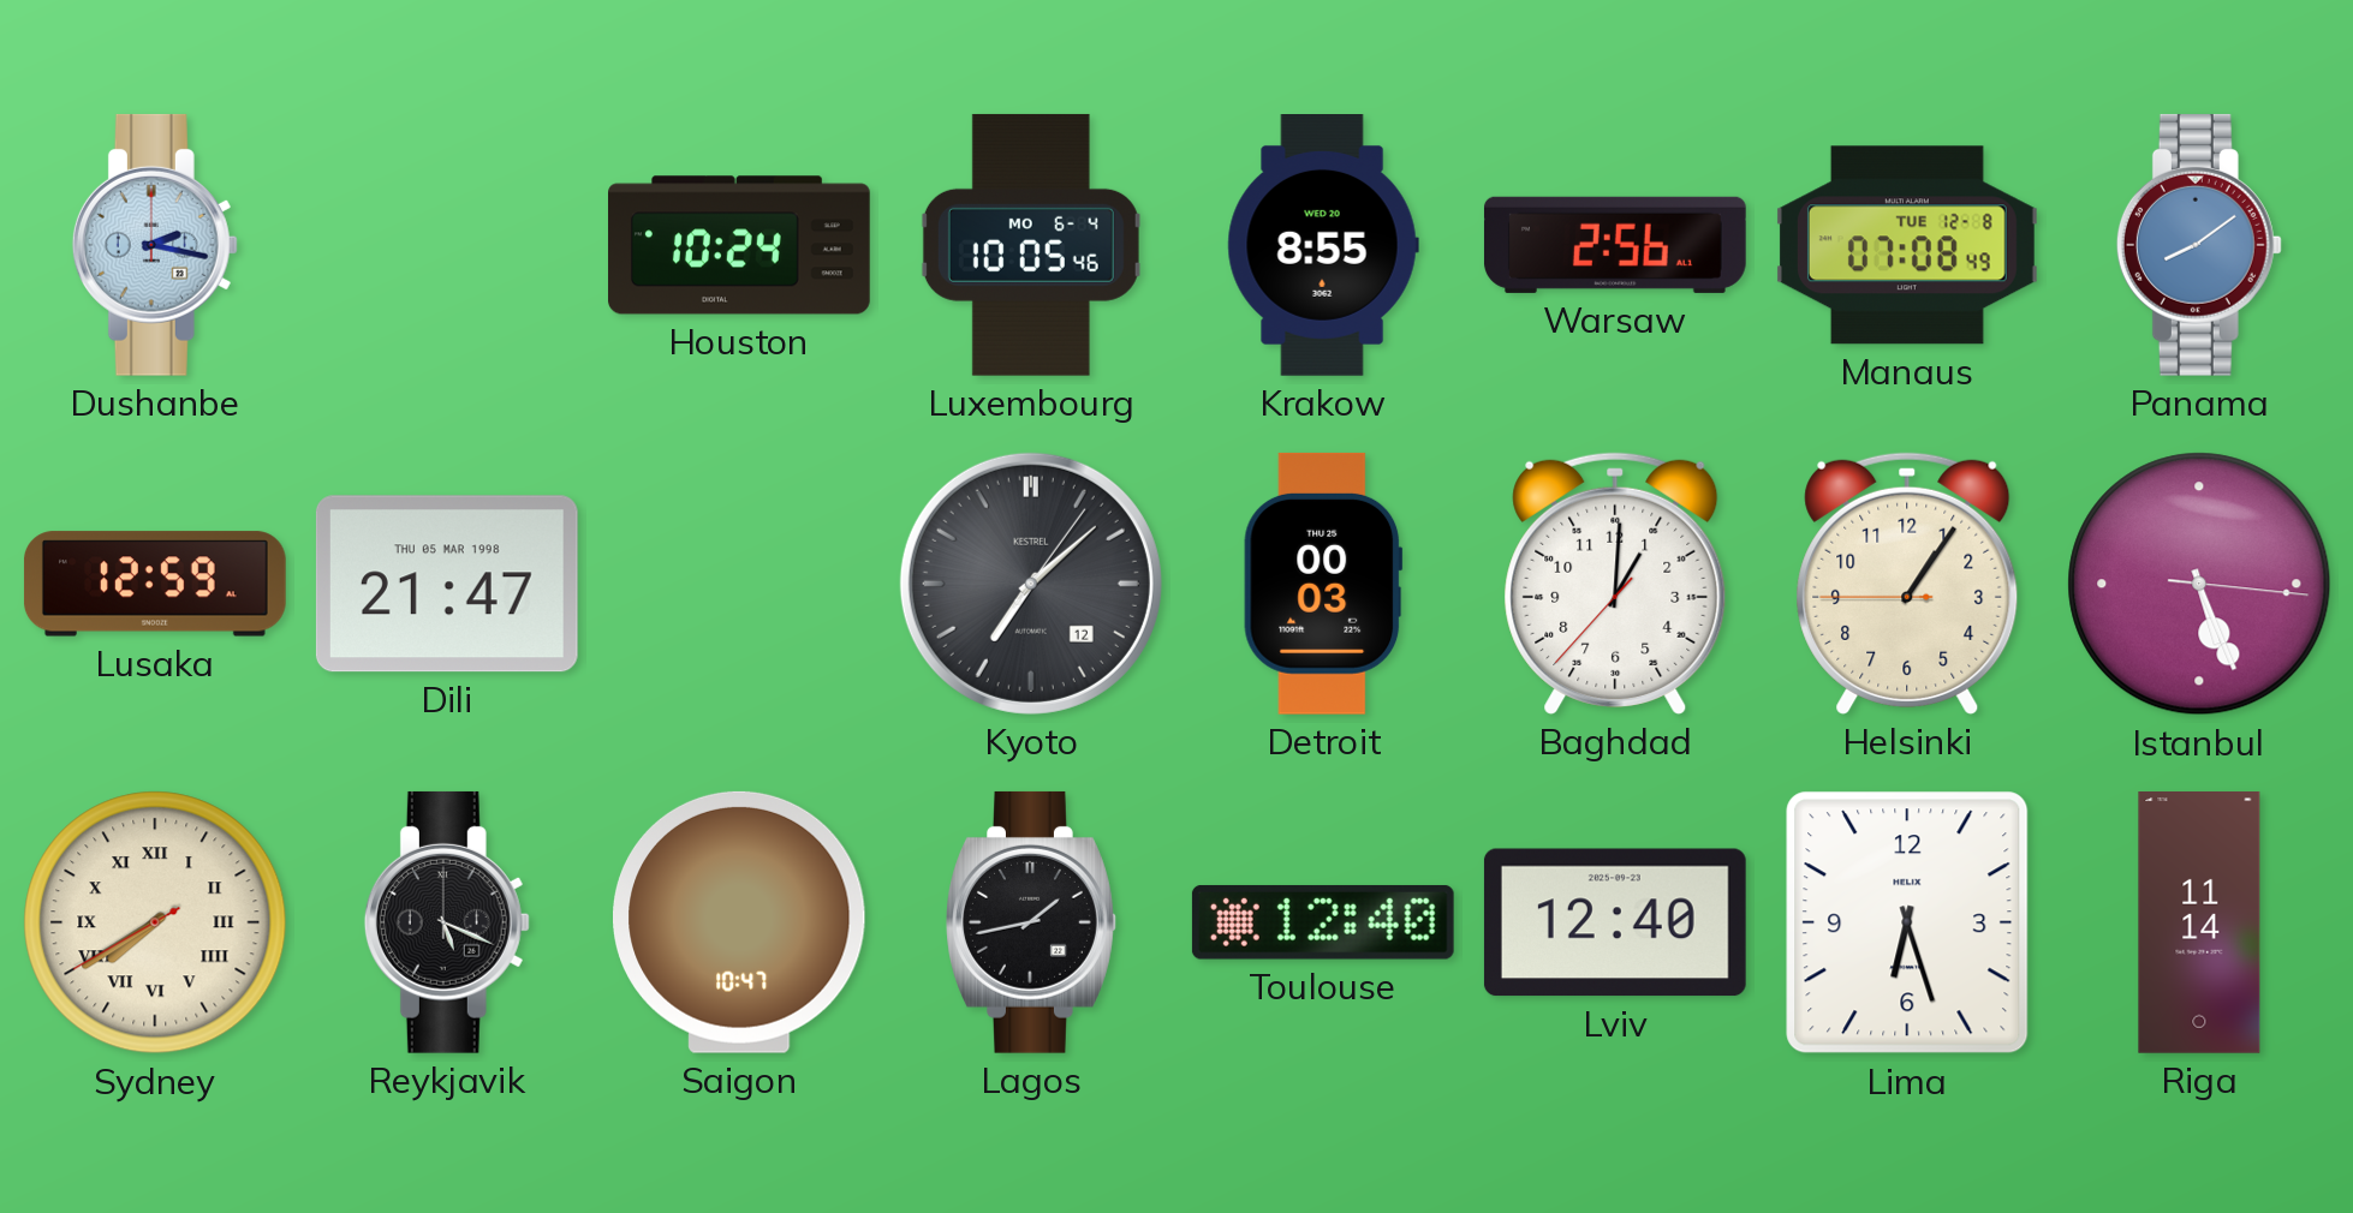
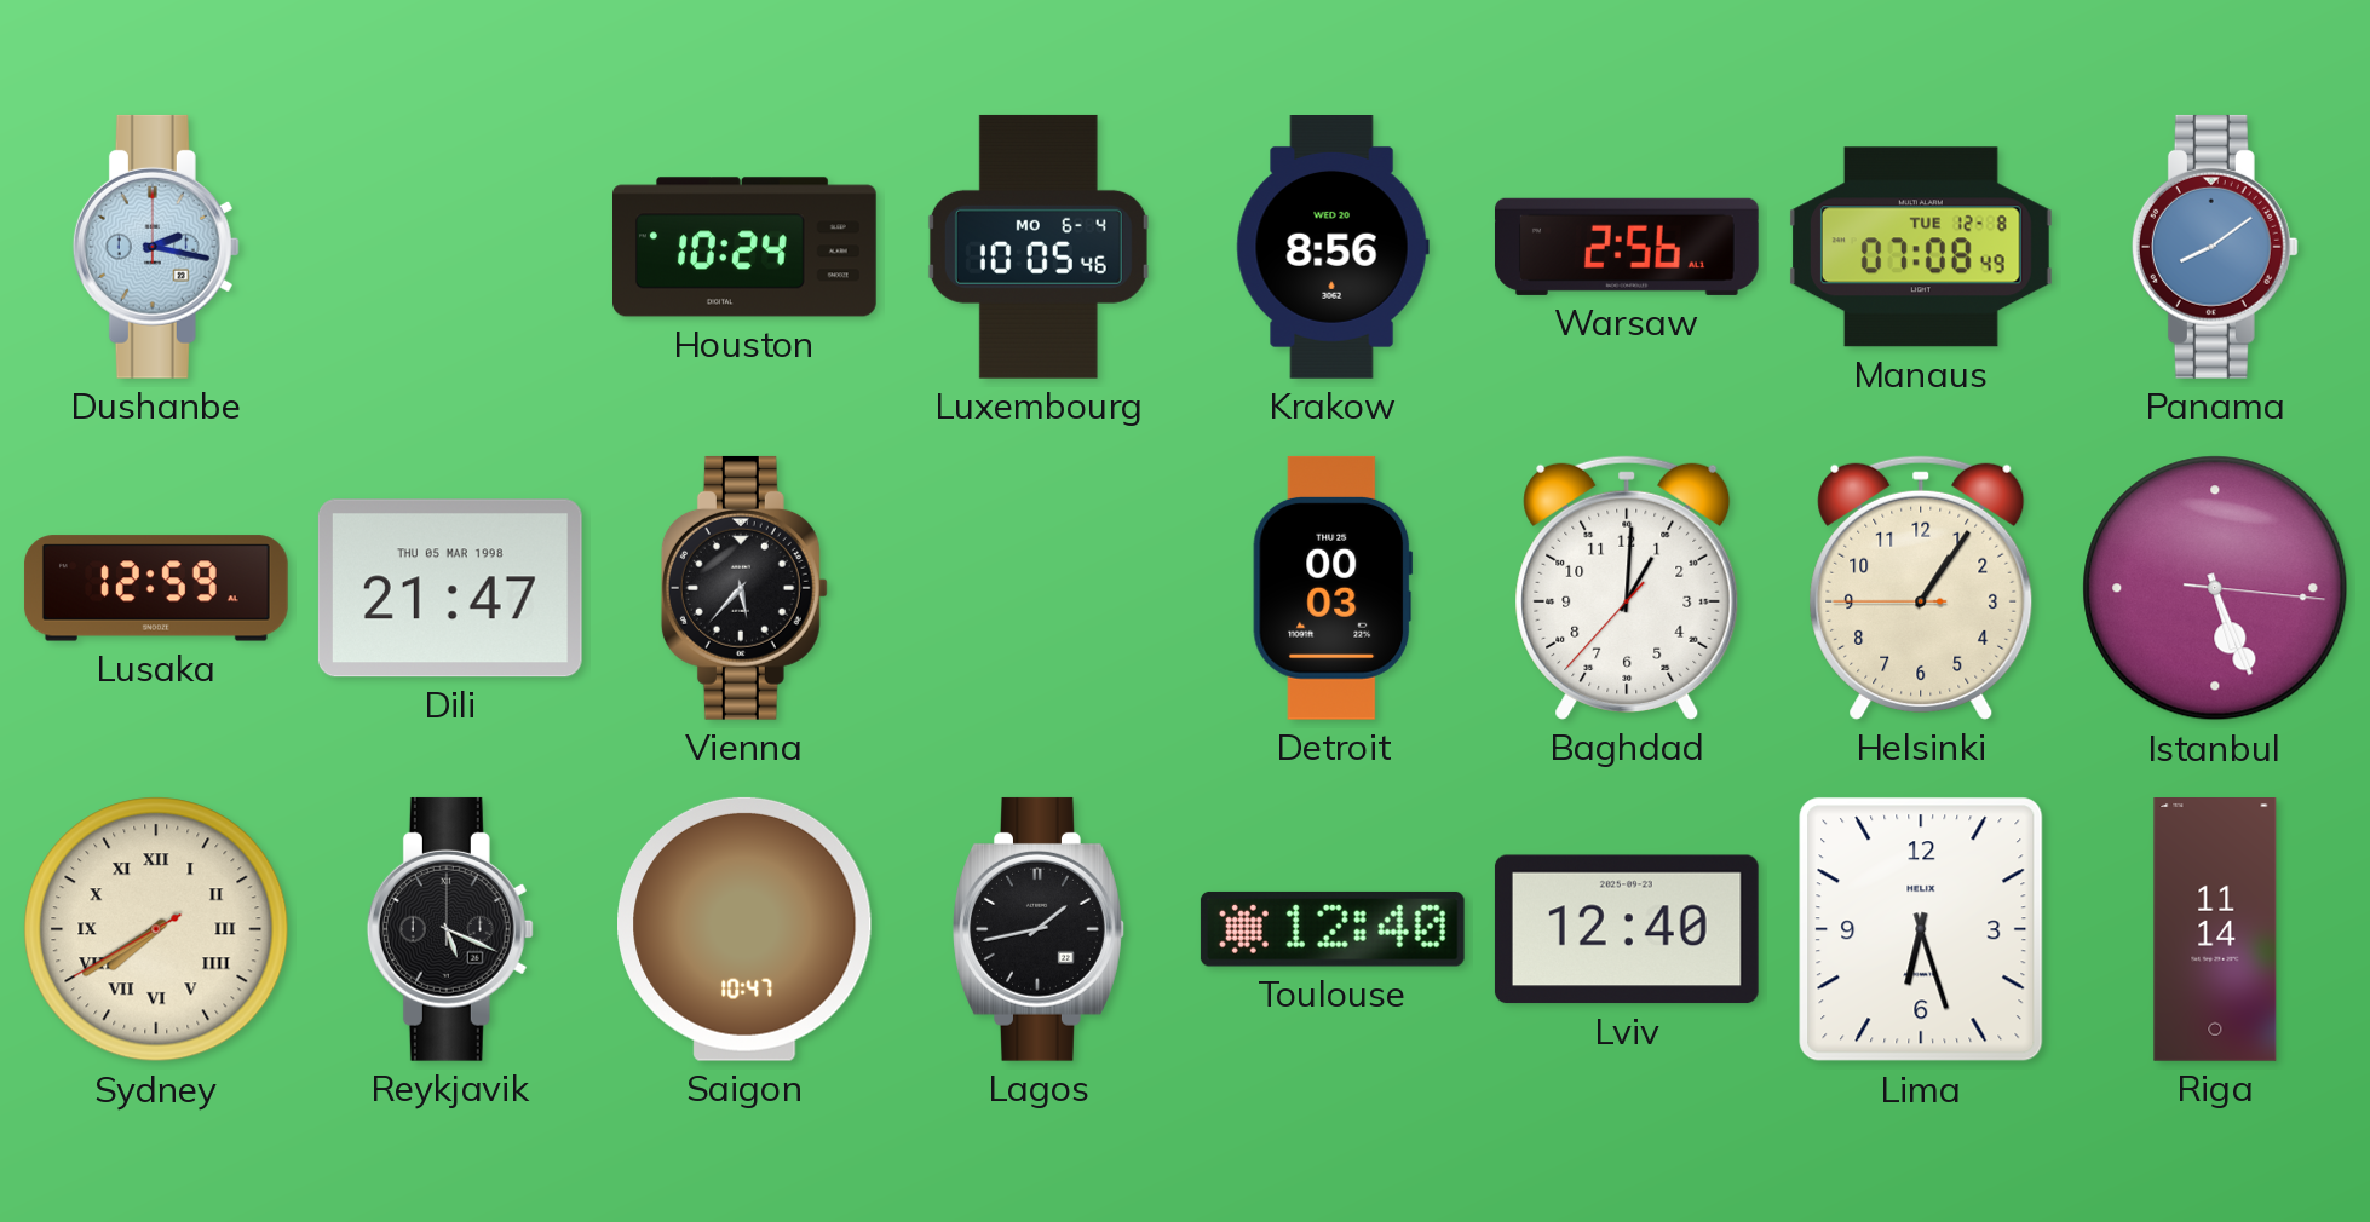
Krakow: 8:55 -> 8:56 (1333, 248)
Vienna: none -> 5:37 (744, 588)
Kyoto: 7:08 -> none (1031, 584)
